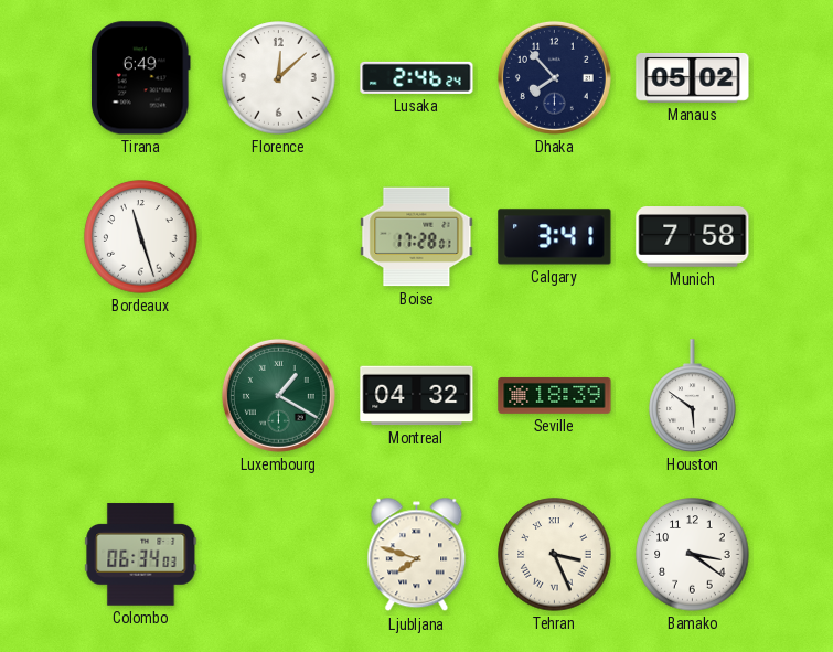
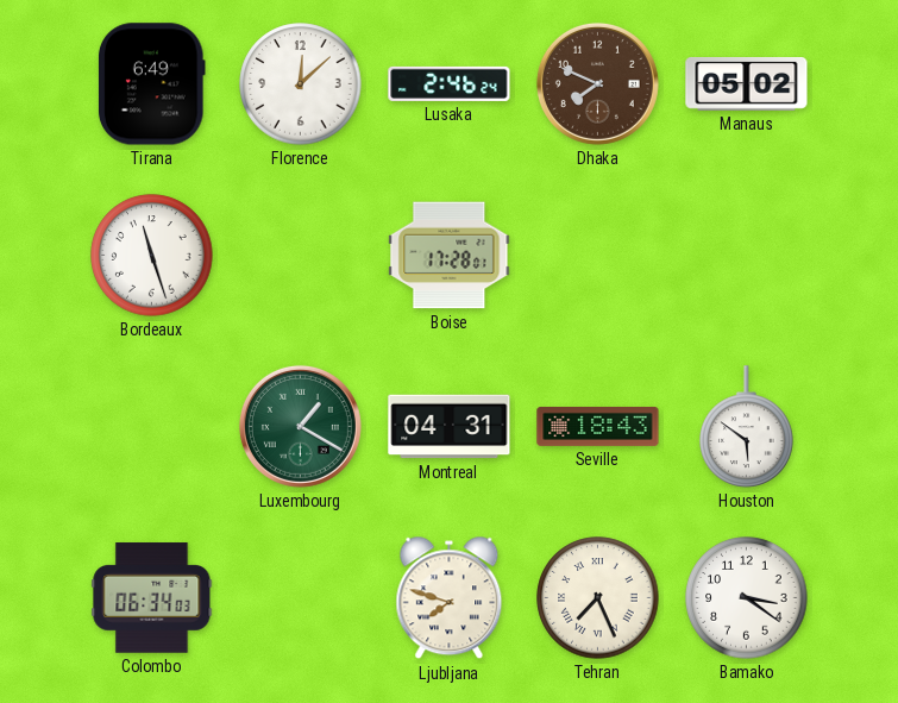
Dhaka: 7:53 -> 7:49 (597, 83)
Dhaka dial: navy -> brown (597, 83)
Calgary: 3:41 -> none (555, 237)
Munich: 7:58 -> none (693, 237)
Montreal: 04:32 -> 04:31 (450, 427)
Seville: 18:39 -> 18:43 (598, 426)
Tehran: 3:26 -> 7:26 (598, 598)
